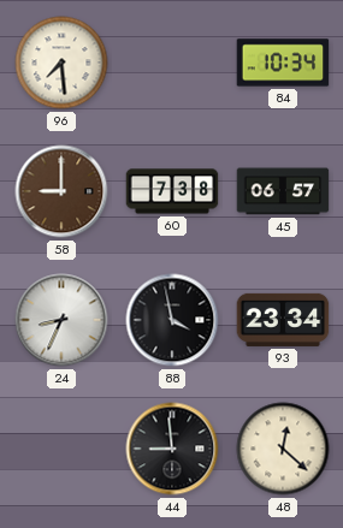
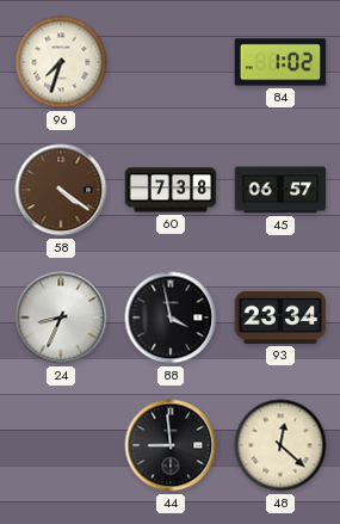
96: 7:29 -> 7:33 (61, 62)
84: 10:34 -> 1:02 (280, 62)
58: 9:00 -> 4:21 (61, 190)
